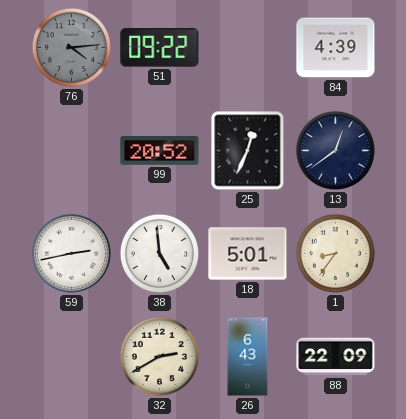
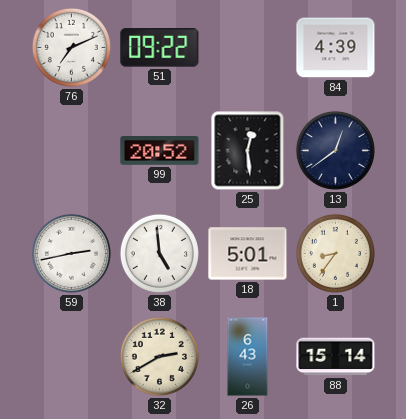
76: 4:14 -> 7:11 (71, 47)
76 dial: grey -> white (71, 47)
25: 12:34 -> 12:29 (248, 151)
88: 22:09 -> 15:14 (336, 357)
